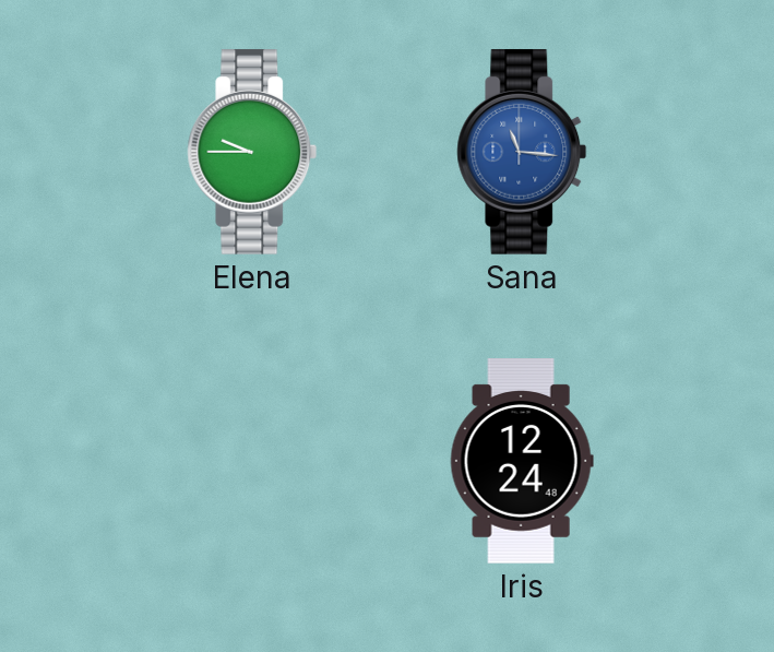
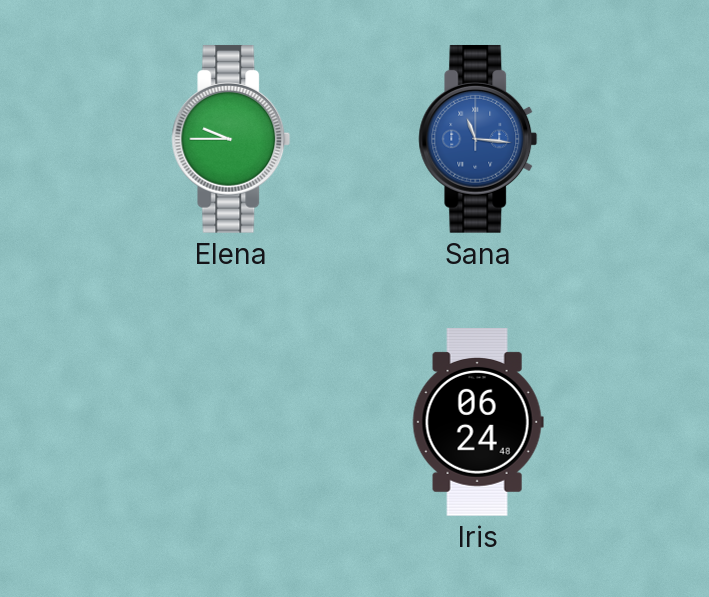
Iris: 12:24 -> 06:24 (478, 423)
